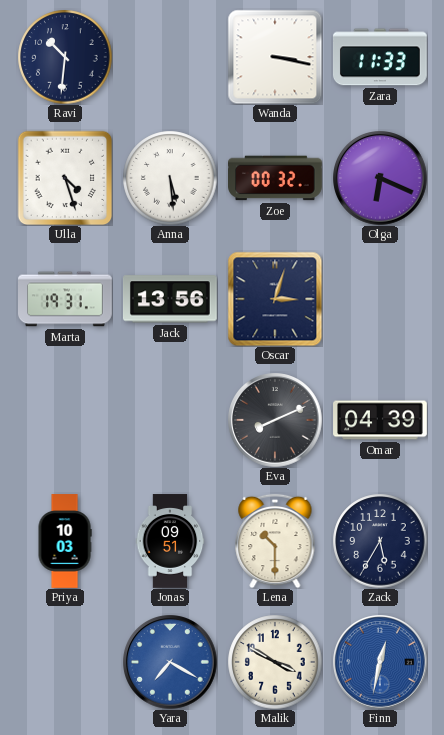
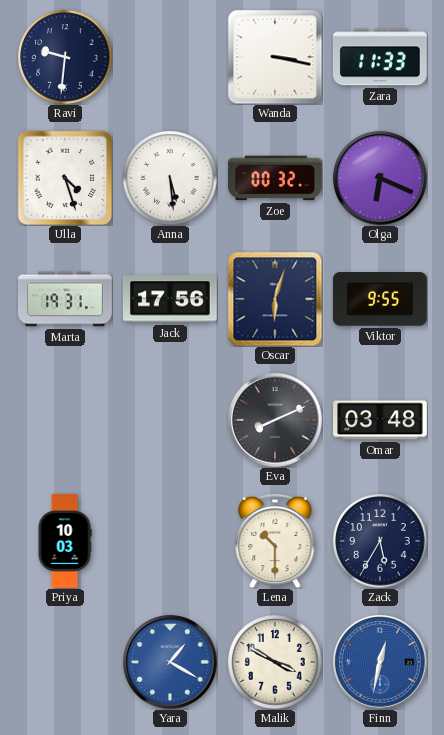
Ravi: 10:31 -> 9:31 (65, 57)
Jack: 13:56 -> 17:56 (170, 299)
Oscar: 3:03 -> 6:03 (275, 299)
Viktor: none -> 9:55 (380, 299)
Omar: 04:39 -> 03:48 (380, 420)
Jonas: 09:51 -> none (170, 541)
Yara: 7:20 -> 1:20 (170, 662)
